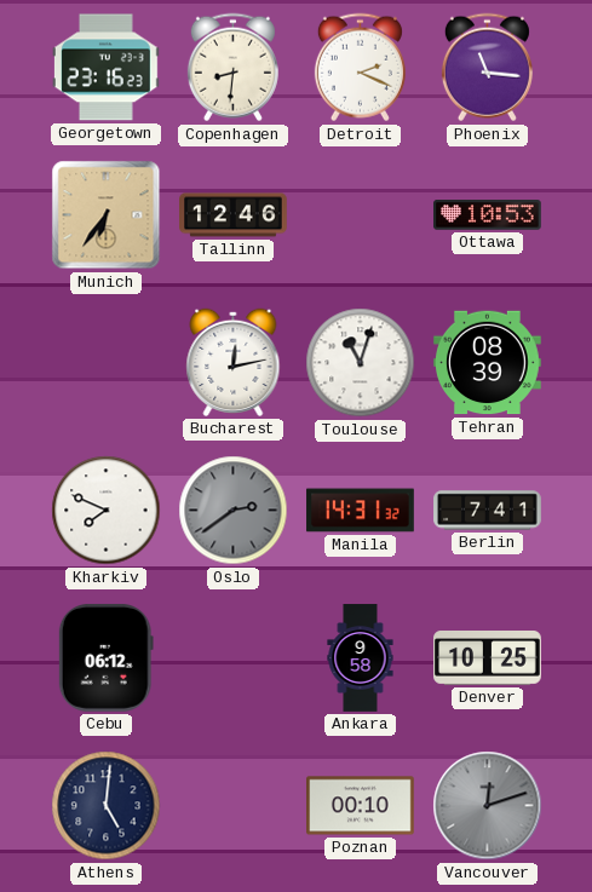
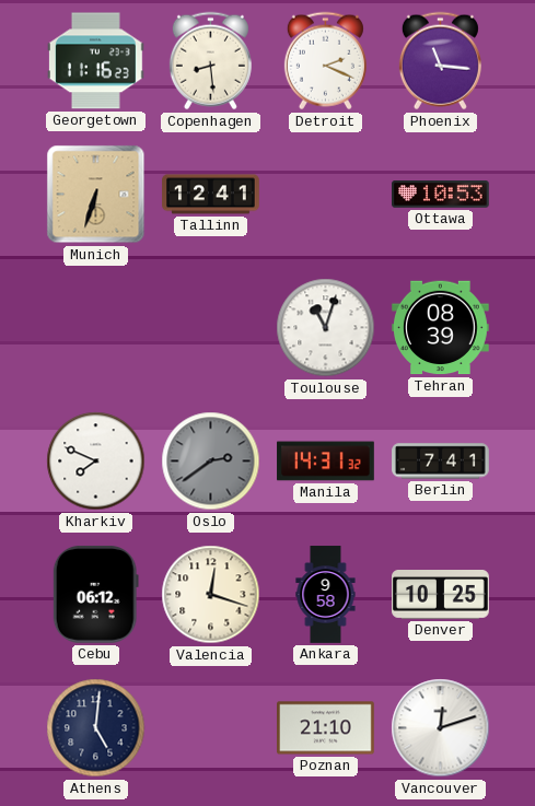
Georgetown: 23:16 -> 11:16 (95, 61)
Copenhagen: 8:31 -> 8:29 (210, 61)
Munich: 6:36 -> 6:33 (96, 195)
Tallinn: 12:46 -> 12:41 (211, 195)
Bucharest: 12:13 -> none (234, 362)
Valencia: none -> 12:18 (211, 595)
Poznan: 00:10 -> 21:10 (326, 728)
Vancouver dial: grey -> white (441, 728)
